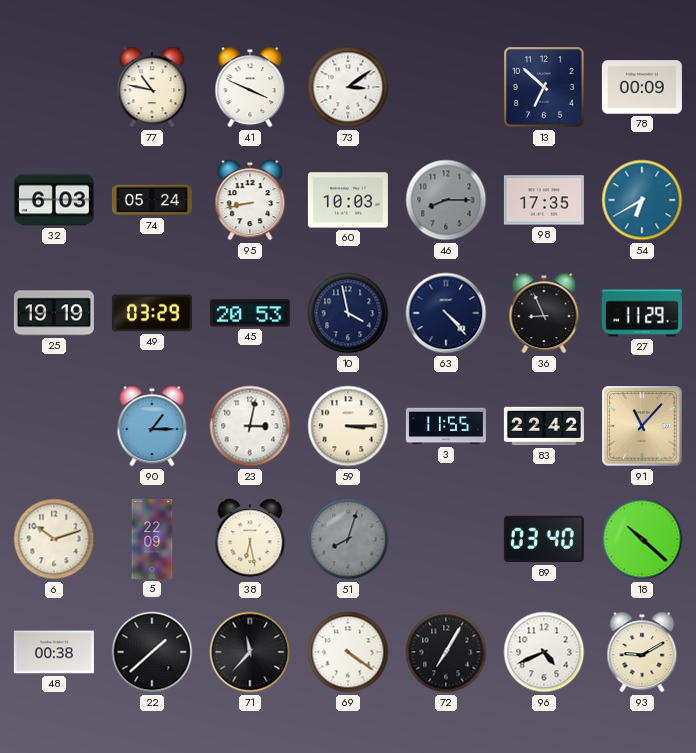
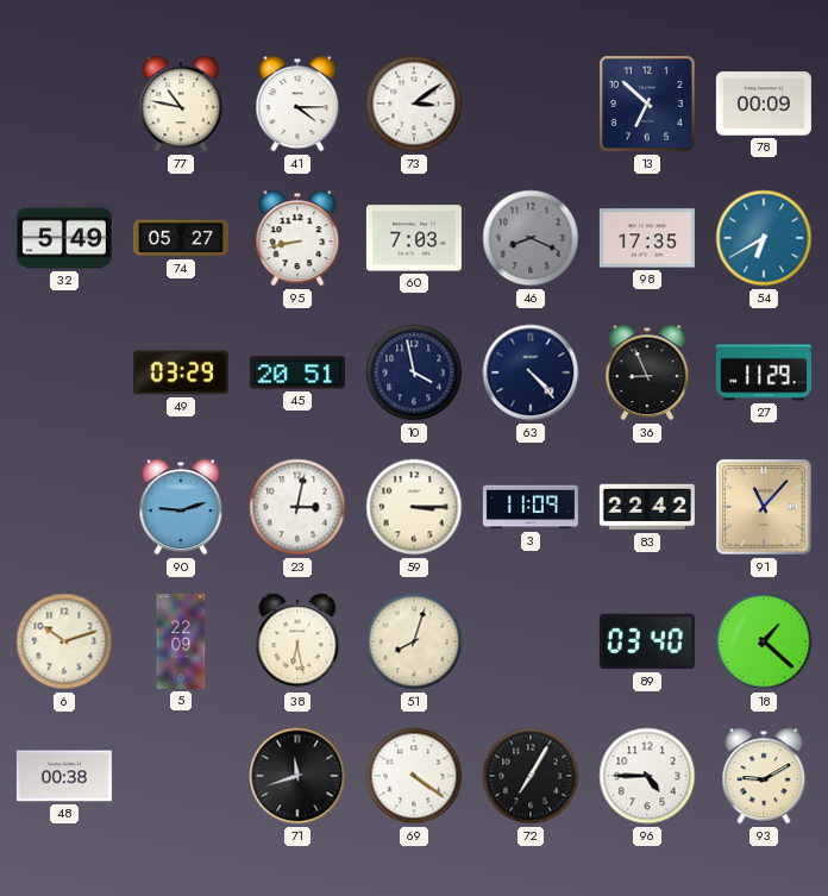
41: 3:49 -> 4:15 (297, 104)
32: 6:03 -> 5:49 (64, 238)
74: 05:24 -> 05:27 (181, 238)
60: 10:03 -> 7:03 (414, 238)
46: 8:15 -> 8:19 (531, 238)
25: 19:19 -> none (54, 313)
45: 20:53 -> 20:51 (297, 372)
90: 1:15 -> 9:12 (181, 507)
3: 11:55 -> 11:09 (531, 507)
51 dial: grey -> cream (414, 641)
18: 10:22 -> 1:22 (764, 641)
22: 1:38 -> none (152, 652)
71: 11:37 -> 11:42 (297, 776)
96: 4:41 -> 4:45 (647, 776)
